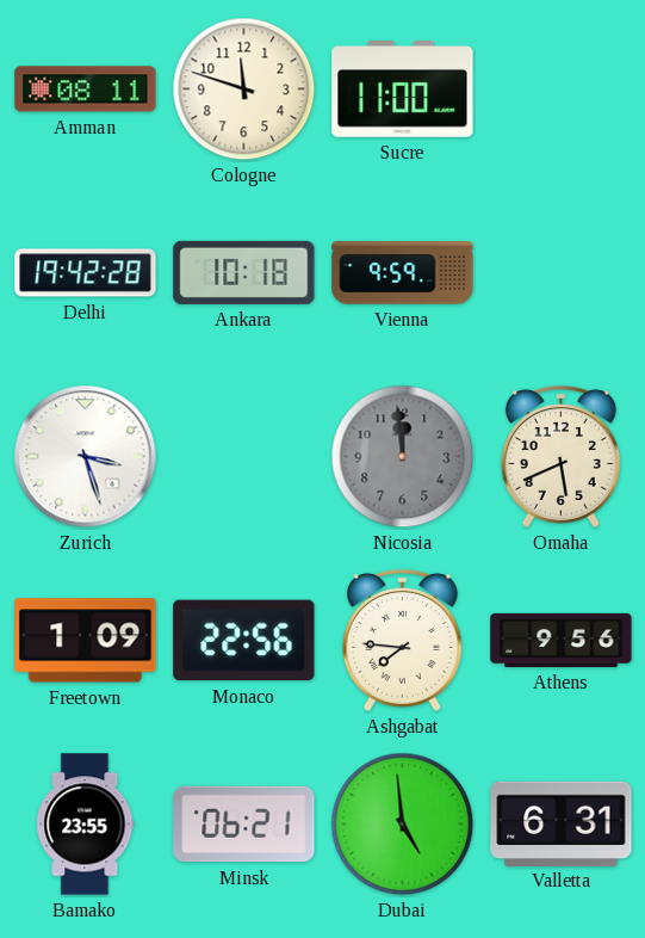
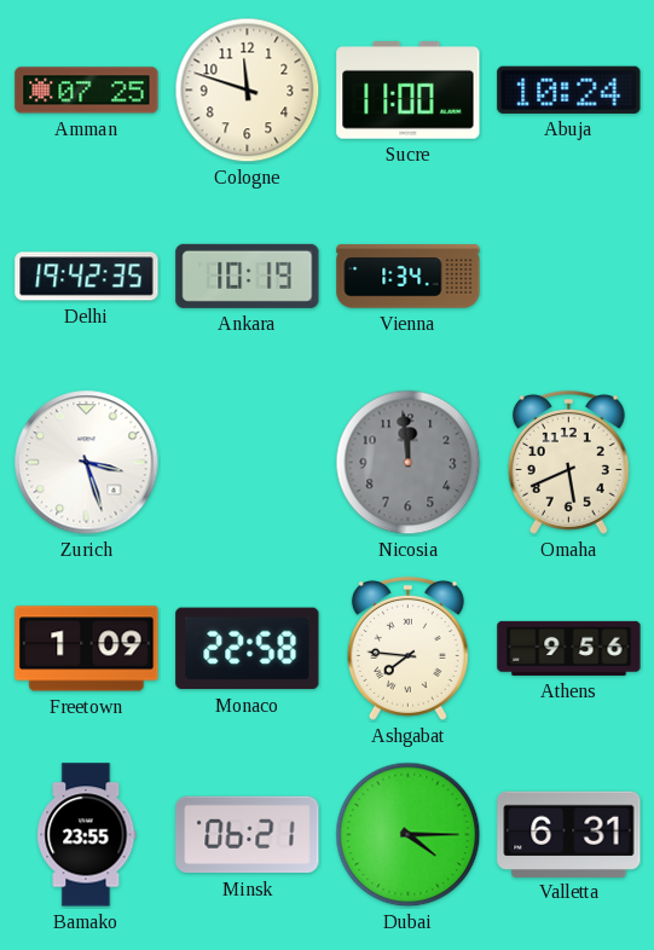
Amman: 08:11 -> 07:25 (87, 91)
Abuja: none -> 10:24 (569, 89)
Delhi: 19:42:28 -> 19:42:35 (87, 277)
Ankara: 10:18 -> 10:19 (248, 276)
Vienna: 9:59 -> 1:34 (409, 277)
Monaco: 22:56 -> 22:58 (248, 649)
Dubai: 4:59 -> 4:15 (409, 835)
